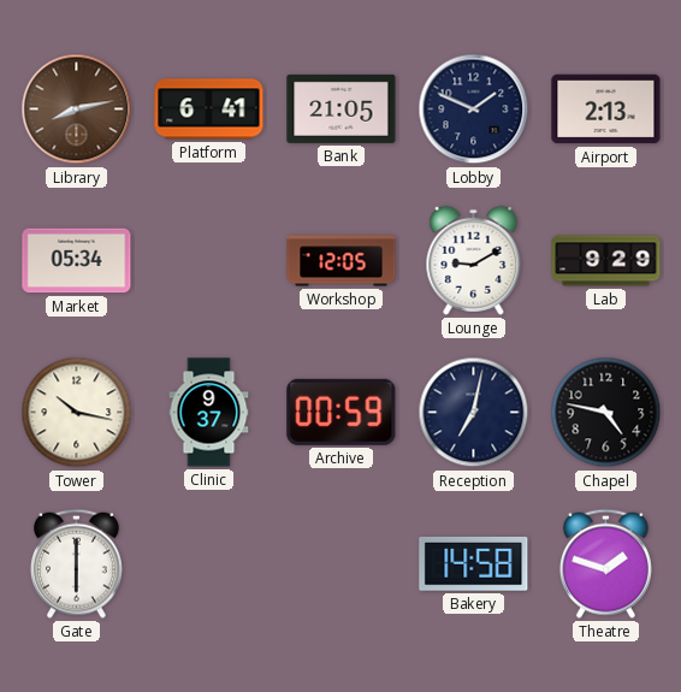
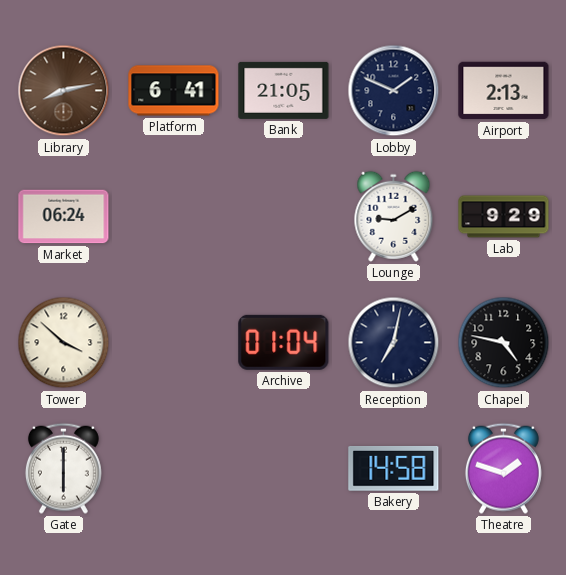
Market: 05:34 -> 06:24 (64, 217)
Workshop: 12:05 -> none (342, 261)
Tower: 10:17 -> 3:52 (64, 343)
Clinic: 9:37 -> none (209, 413)
Archive: 00:59 -> 01:04 (284, 342)
